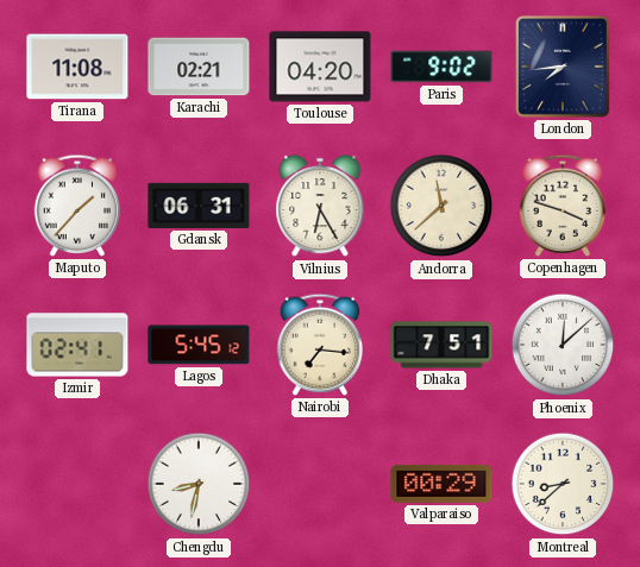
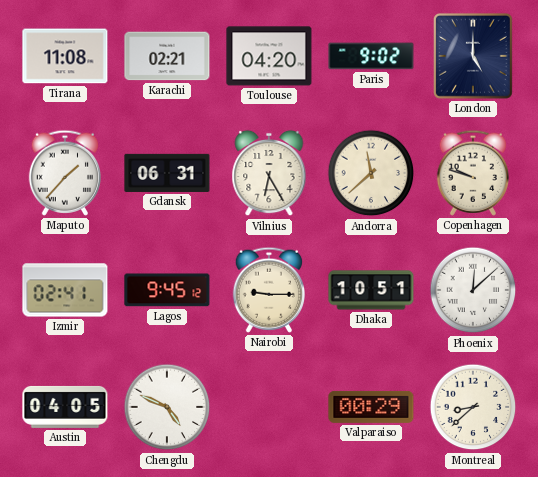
London: 7:44 -> 5:00 (473, 56)
Copenhagen: 3:48 -> 9:48 (472, 173)
Lagos: 5:45 -> 9:45 (167, 290)
Nairobi: 7:16 -> 9:15 (268, 290)
Dhaka: 7:51 -> 10:51 (371, 290)
Austin: none -> 04:05 (65, 407)
Chengdu: 8:32 -> 4:49 (167, 407)
